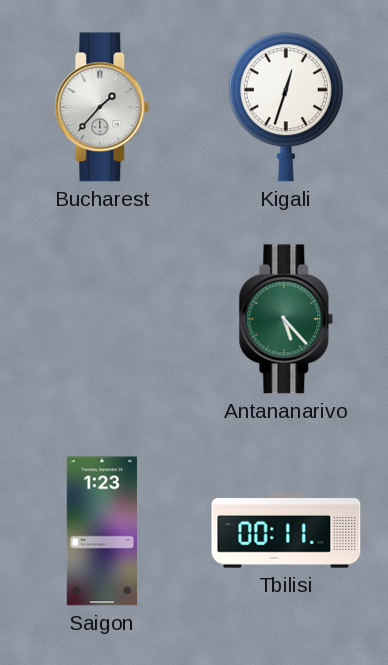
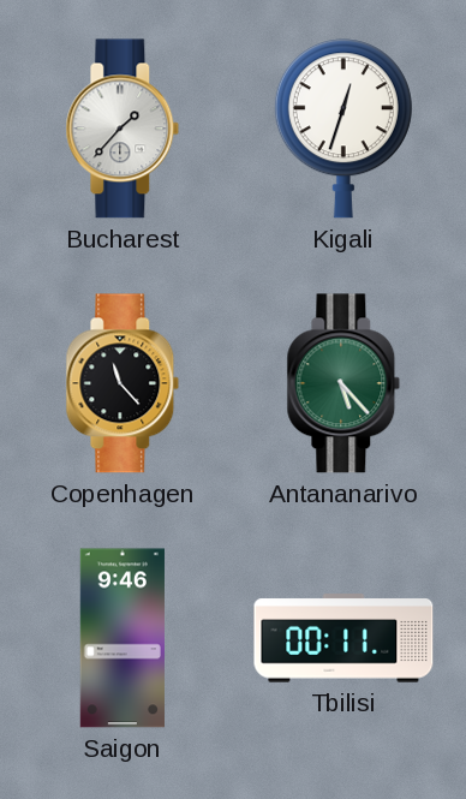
Copenhagen: none -> 11:23 (123, 383)
Saigon: 1:23 -> 9:46 (123, 638)
